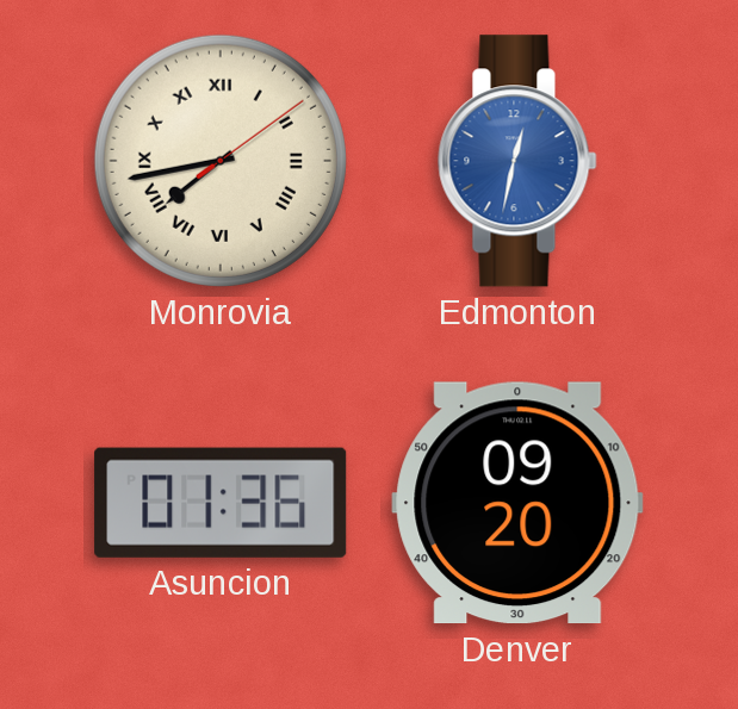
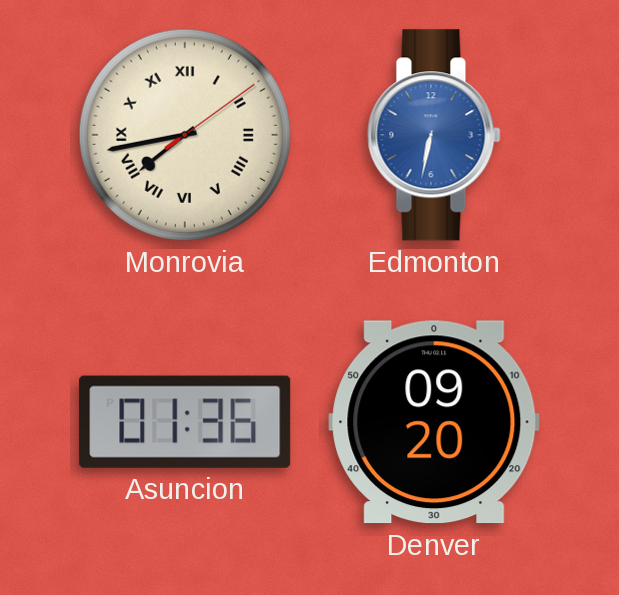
Edmonton: 12:32 -> 6:32 (434, 135)
